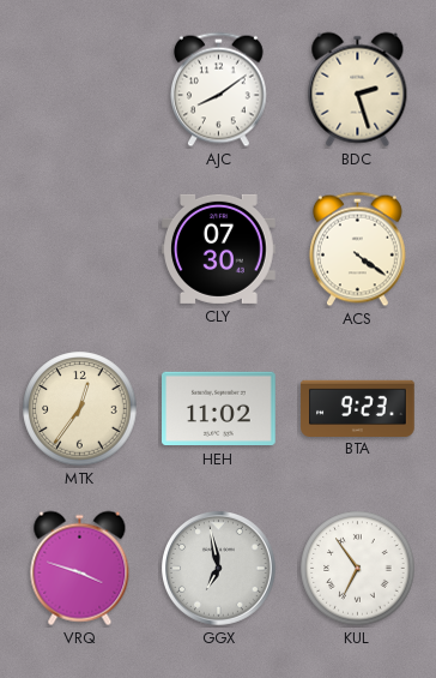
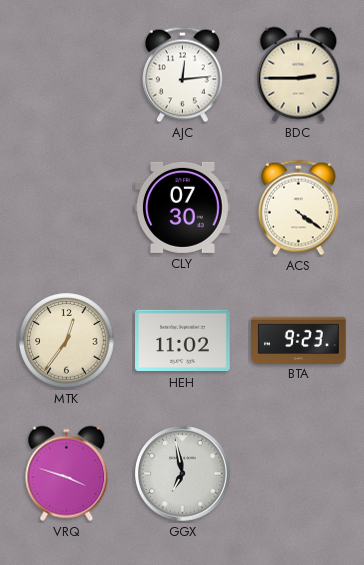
AJC: 8:09 -> 12:14 (183, 75)
BDC: 2:27 -> 2:45 (299, 75)
KUL: 6:54 -> none (358, 569)
